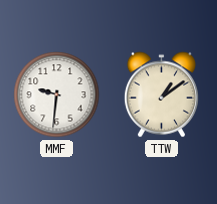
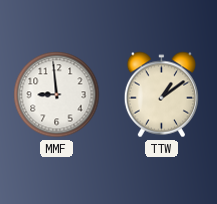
MMF: 9:31 -> 8:59 (57, 95)
